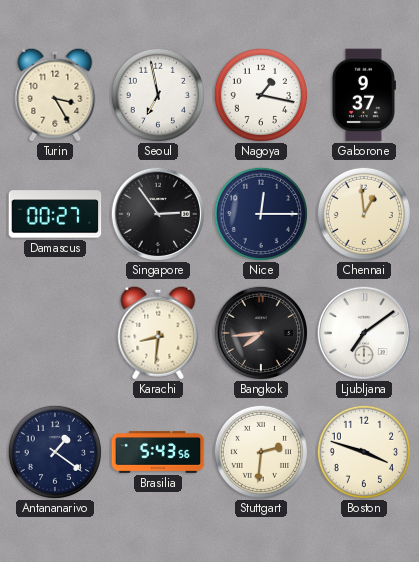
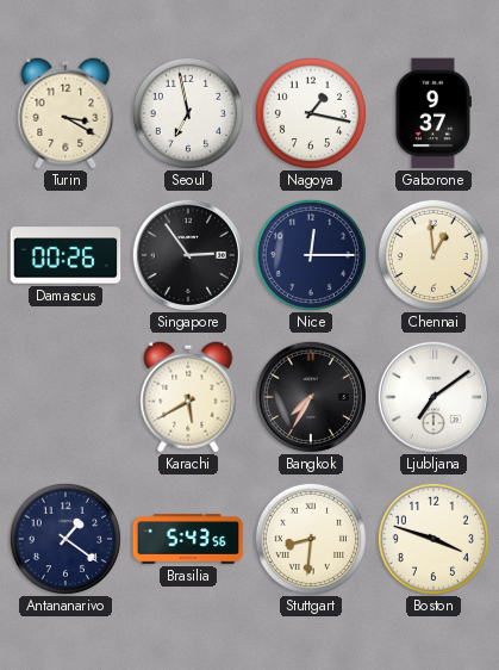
Turin: 3:25 -> 3:20 (66, 113)
Damascus: 00:27 -> 00:26 (66, 255)
Karachi: 8:31 -> 5:40 (188, 397)
Bangkok: 7:44 -> 7:35 (310, 396)
Stuttgart: 2:31 -> 8:31 (311, 539)
